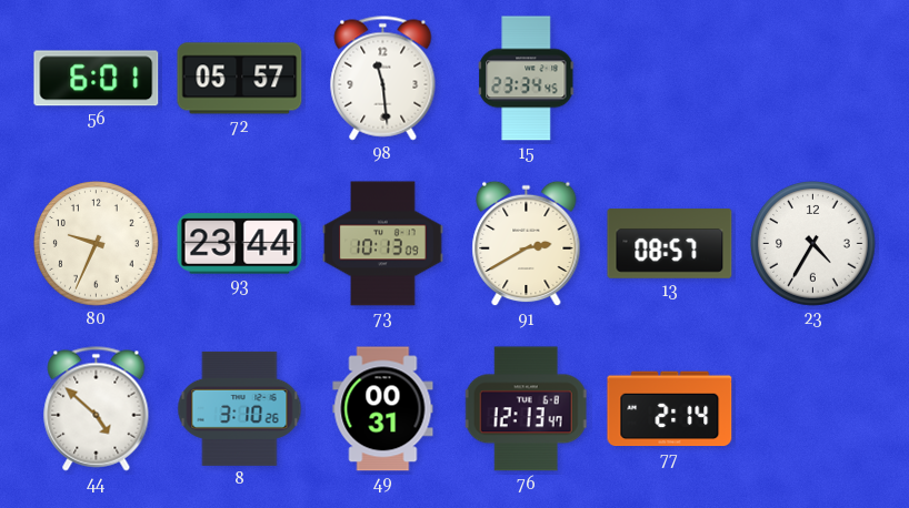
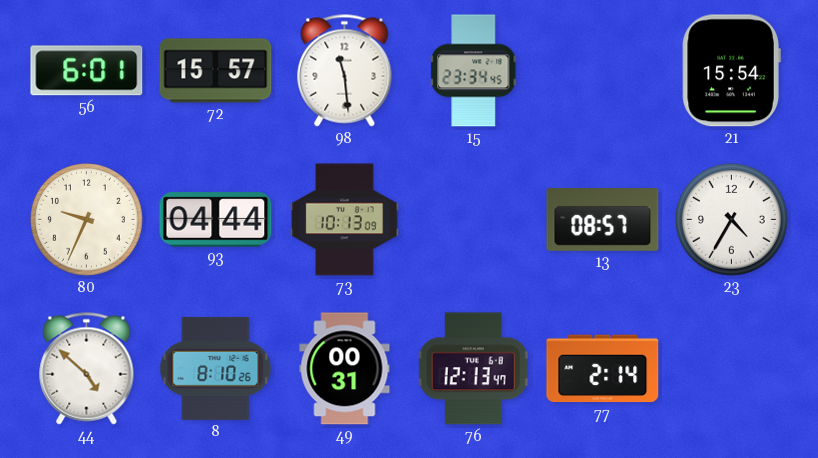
72: 05:57 -> 15:57 (216, 71)
21: none -> 15:54 (731, 71)
93: 23:44 -> 04:44 (216, 220)
91: 2:40 -> none (527, 244)
8: 3:10 -> 8:10 (216, 368)
